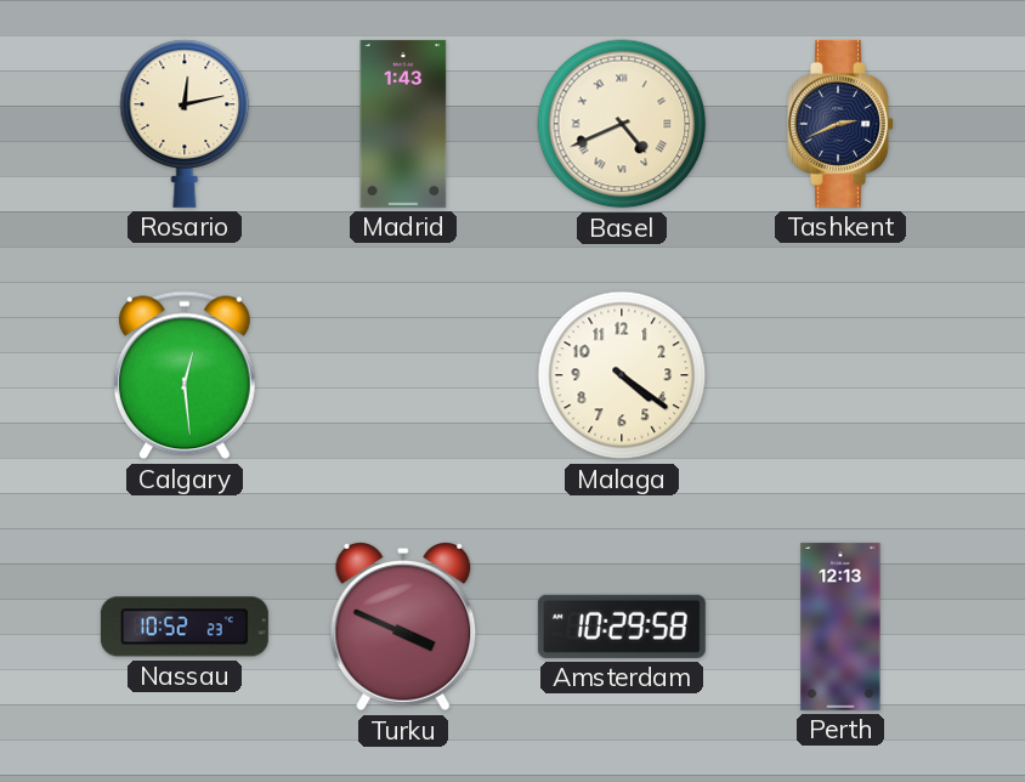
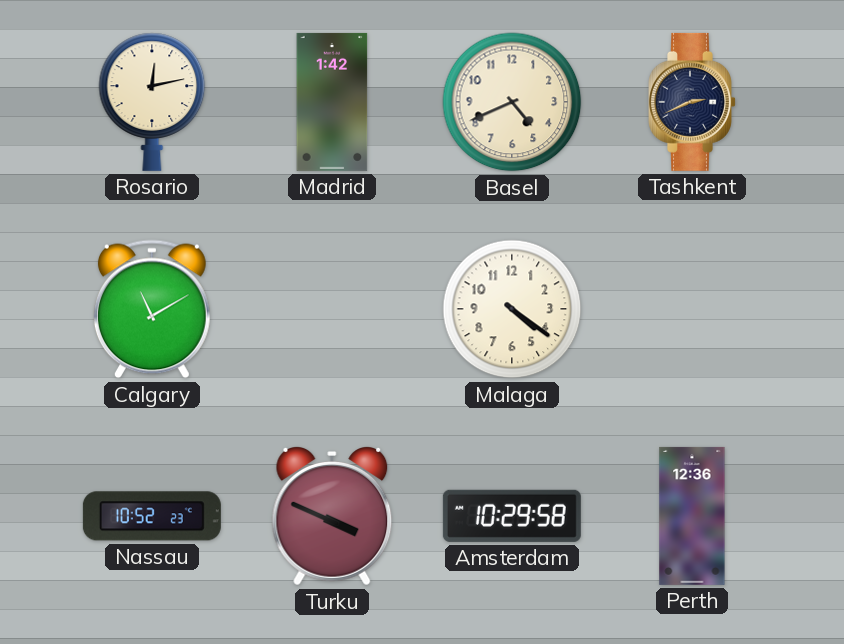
Madrid: 1:43 -> 1:42 (332, 102)
Basel numerals: Roman -> Arabic (512, 102)
Calgary: 12:29 -> 11:10 (152, 309)
Perth: 12:13 -> 12:36 (692, 516)
